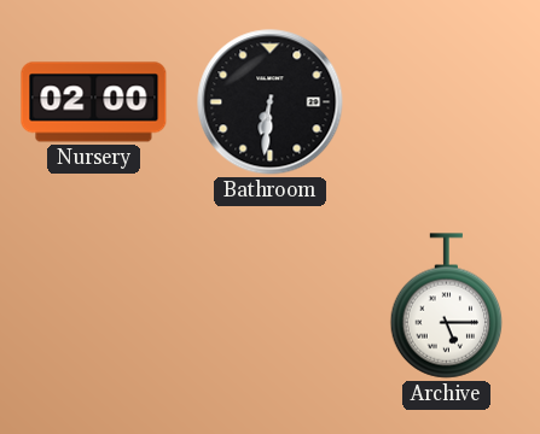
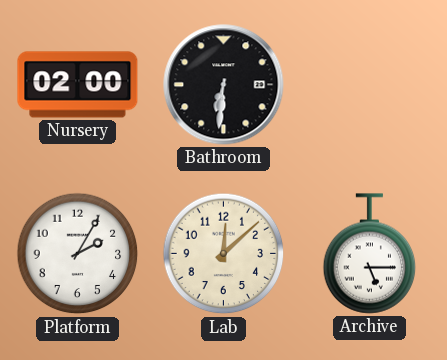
Platform: none -> 2:05 (78, 254)
Lab: none -> 12:08 (224, 254)
